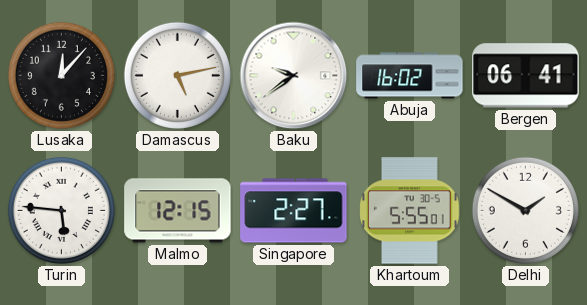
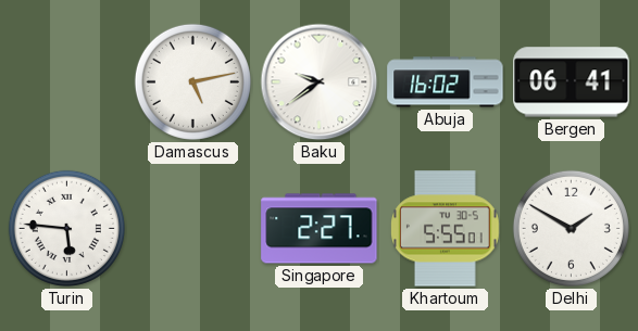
Lusaka: 12:07 -> none (61, 75)
Malmo: 12:15 -> none (178, 211)
